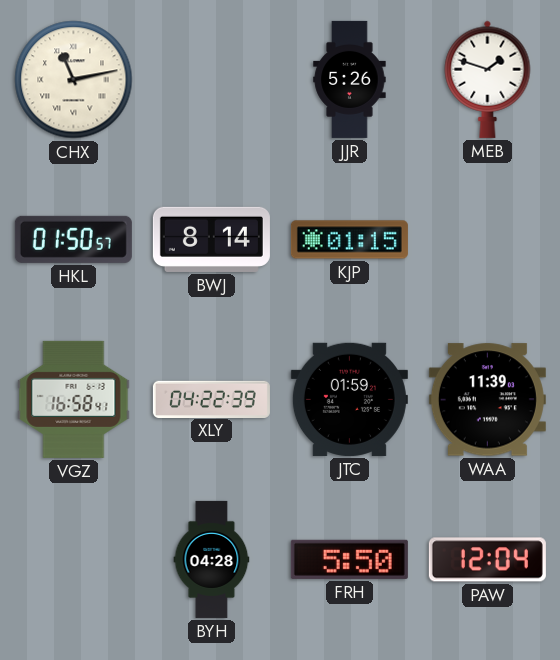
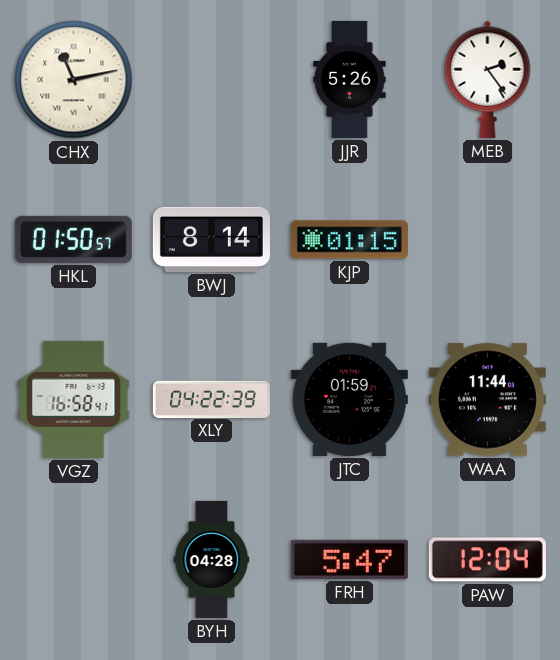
MEB: 1:48 -> 2:24 (488, 79)
WAA: 11:39 -> 11:44 (487, 400)
FRH: 5:50 -> 5:47 (349, 559)
